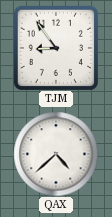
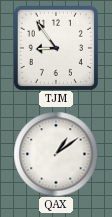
QAX: 4:38 -> 1:09 (56, 154)
